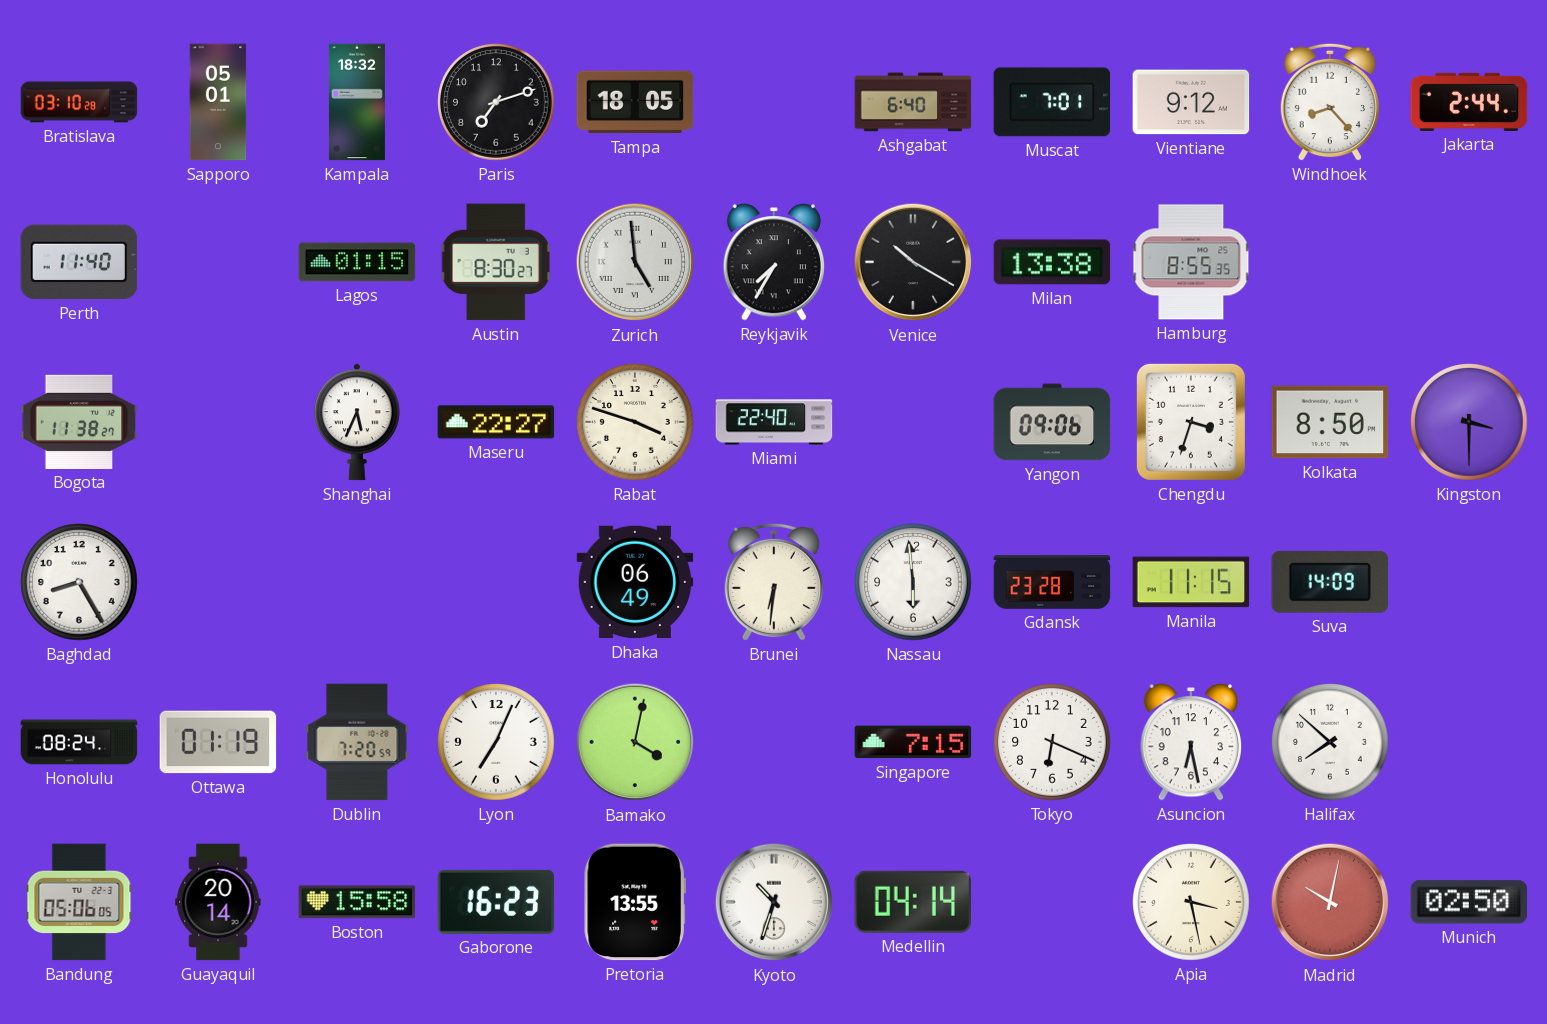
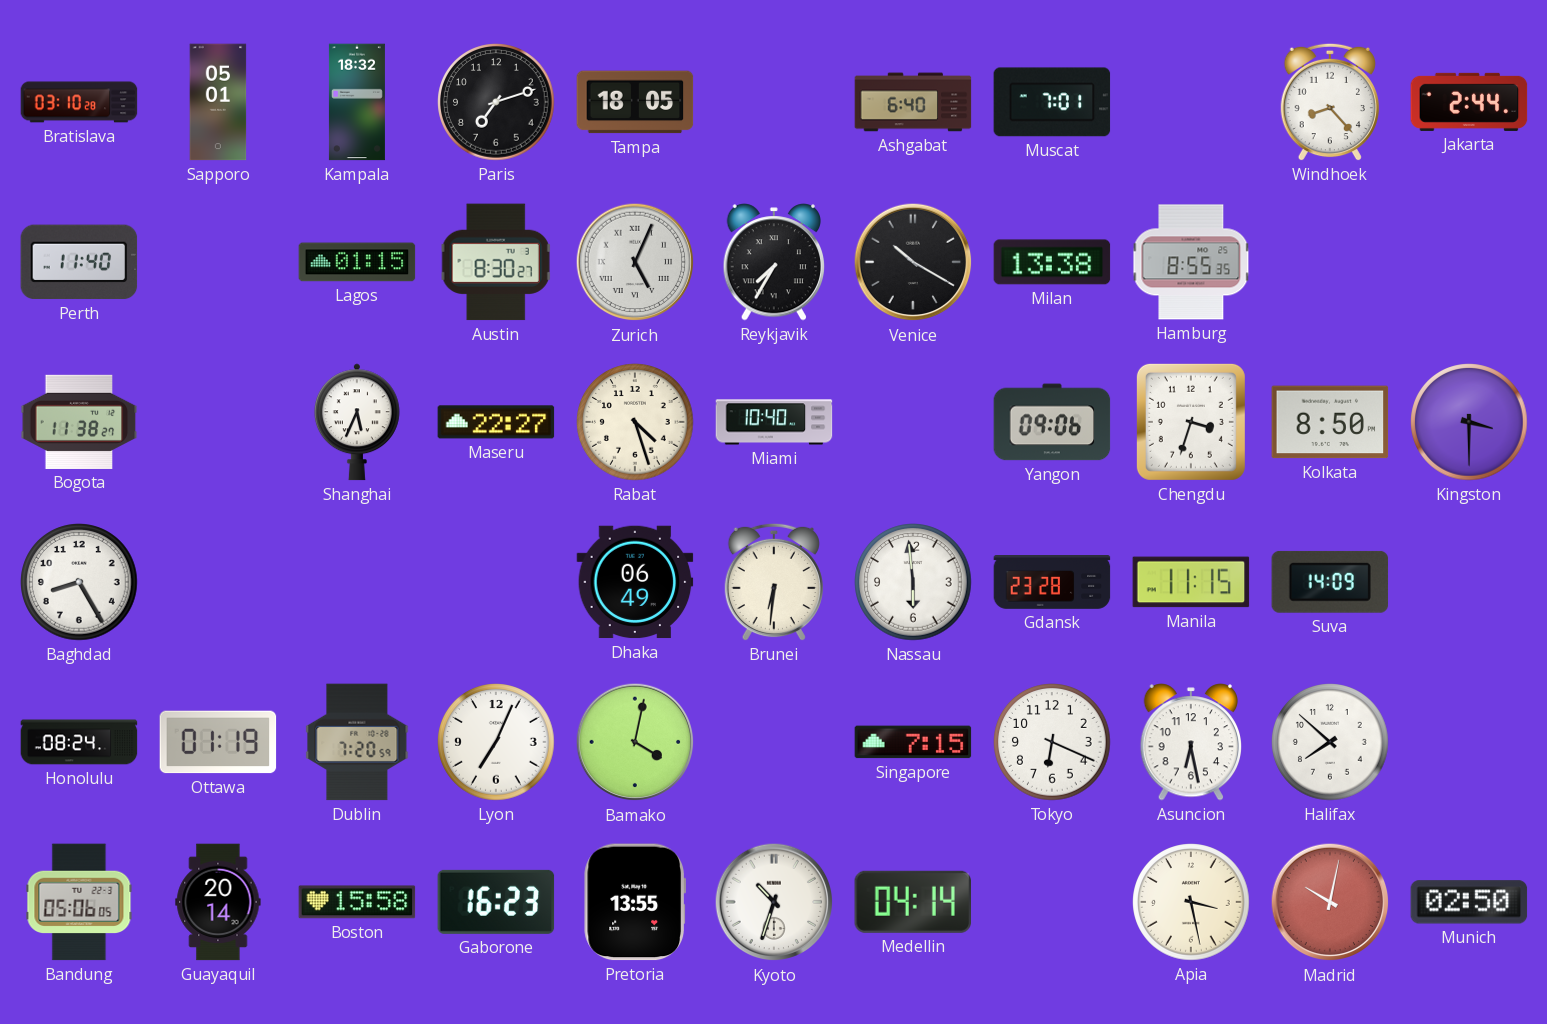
Vientiane: 9:12 -> none (1191, 102)
Zurich: 4:59 -> 5:04 (635, 262)
Rabat: 3:48 -> 4:27 (635, 422)
Miami: 22:40 -> 10:40 (774, 422)
